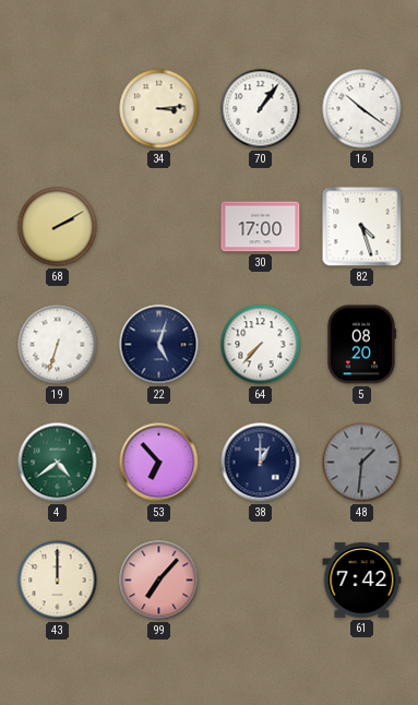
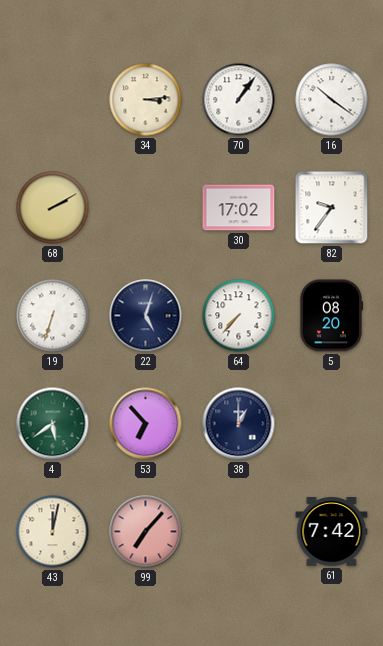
30: 17:00 -> 17:02 (239, 208)
82: 4:27 -> 9:36 (332, 208)
4: 4:39 -> 5:39 (53, 424)
48: 1:31 -> none (362, 463)
43: 12:00 -> 12:02 (53, 532)
